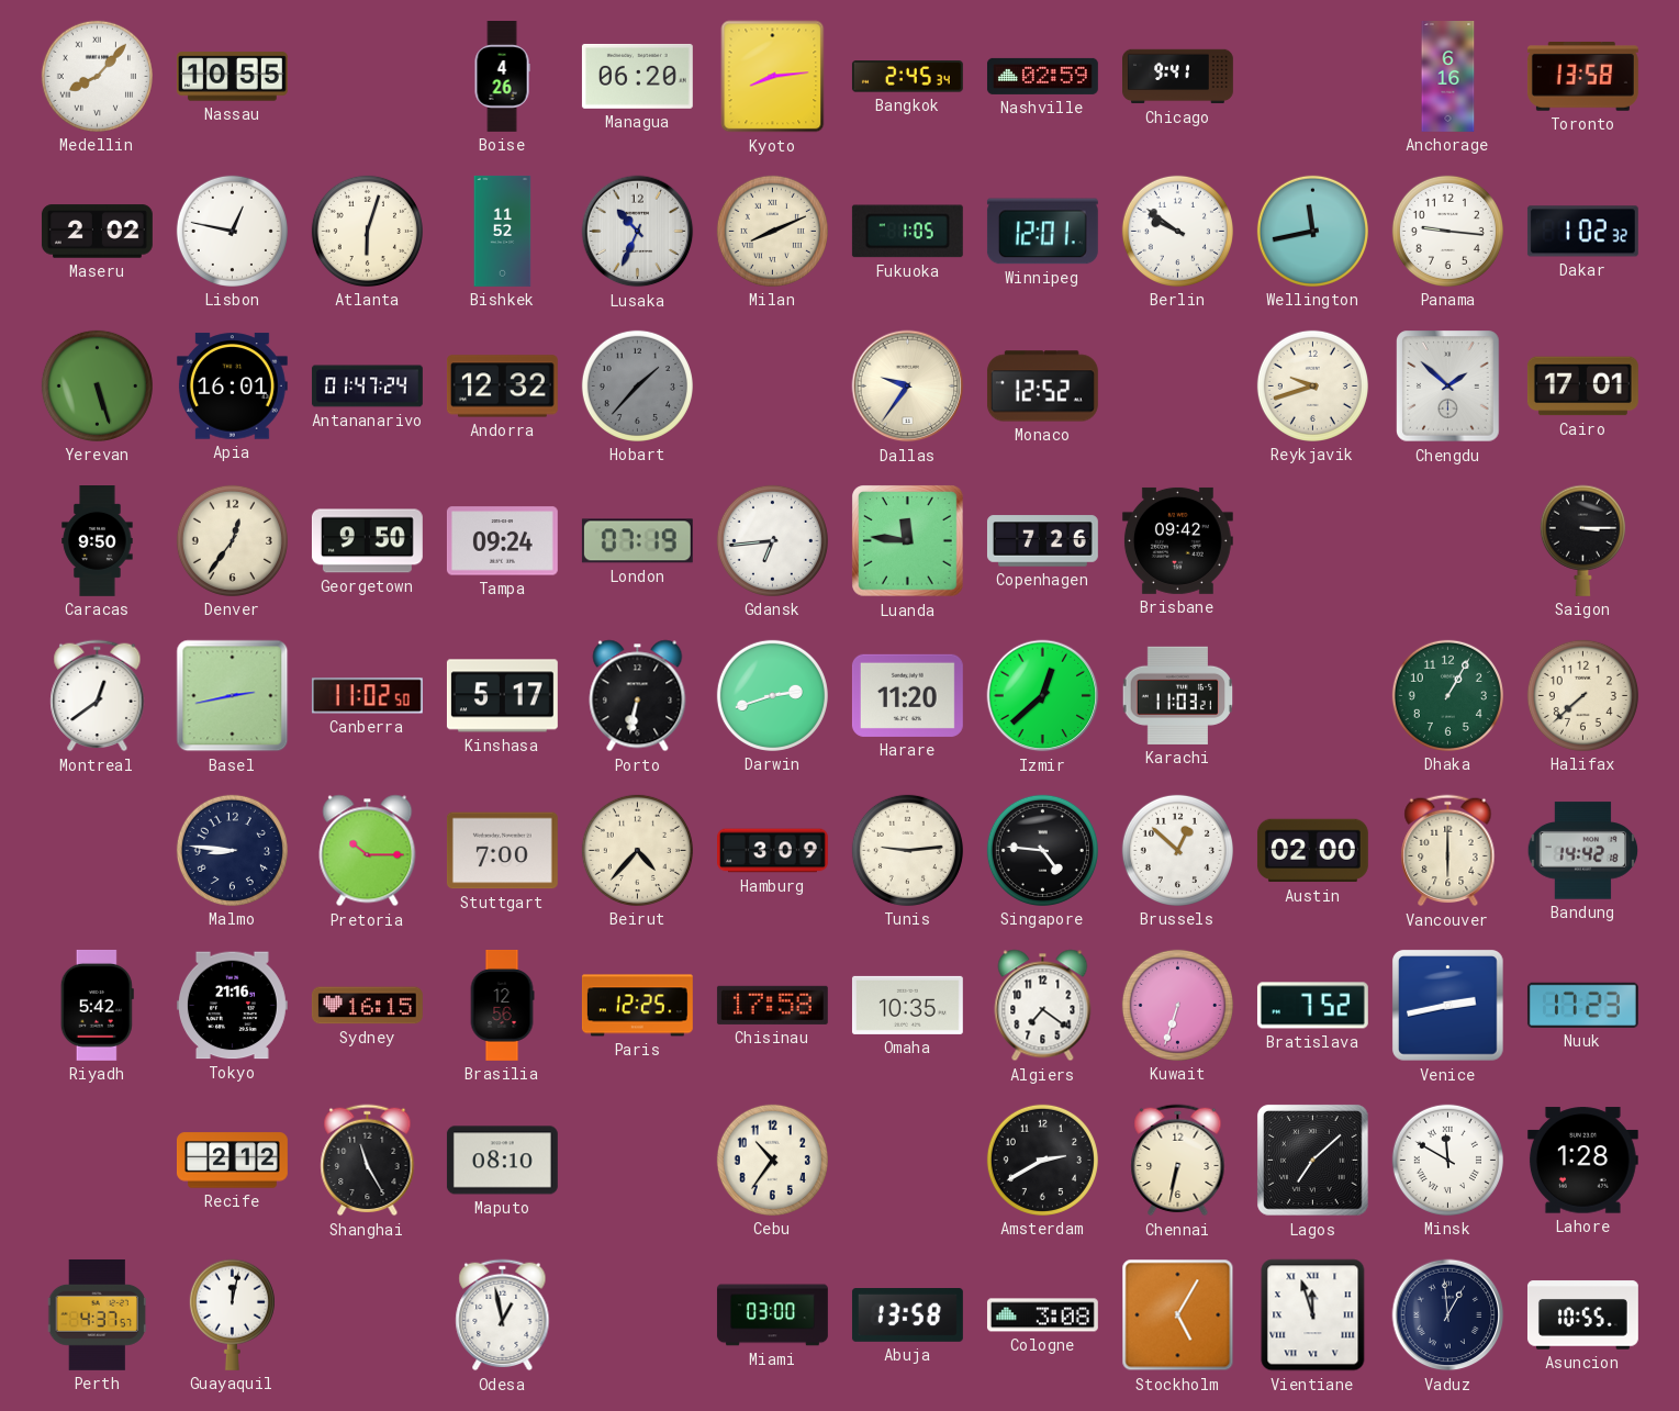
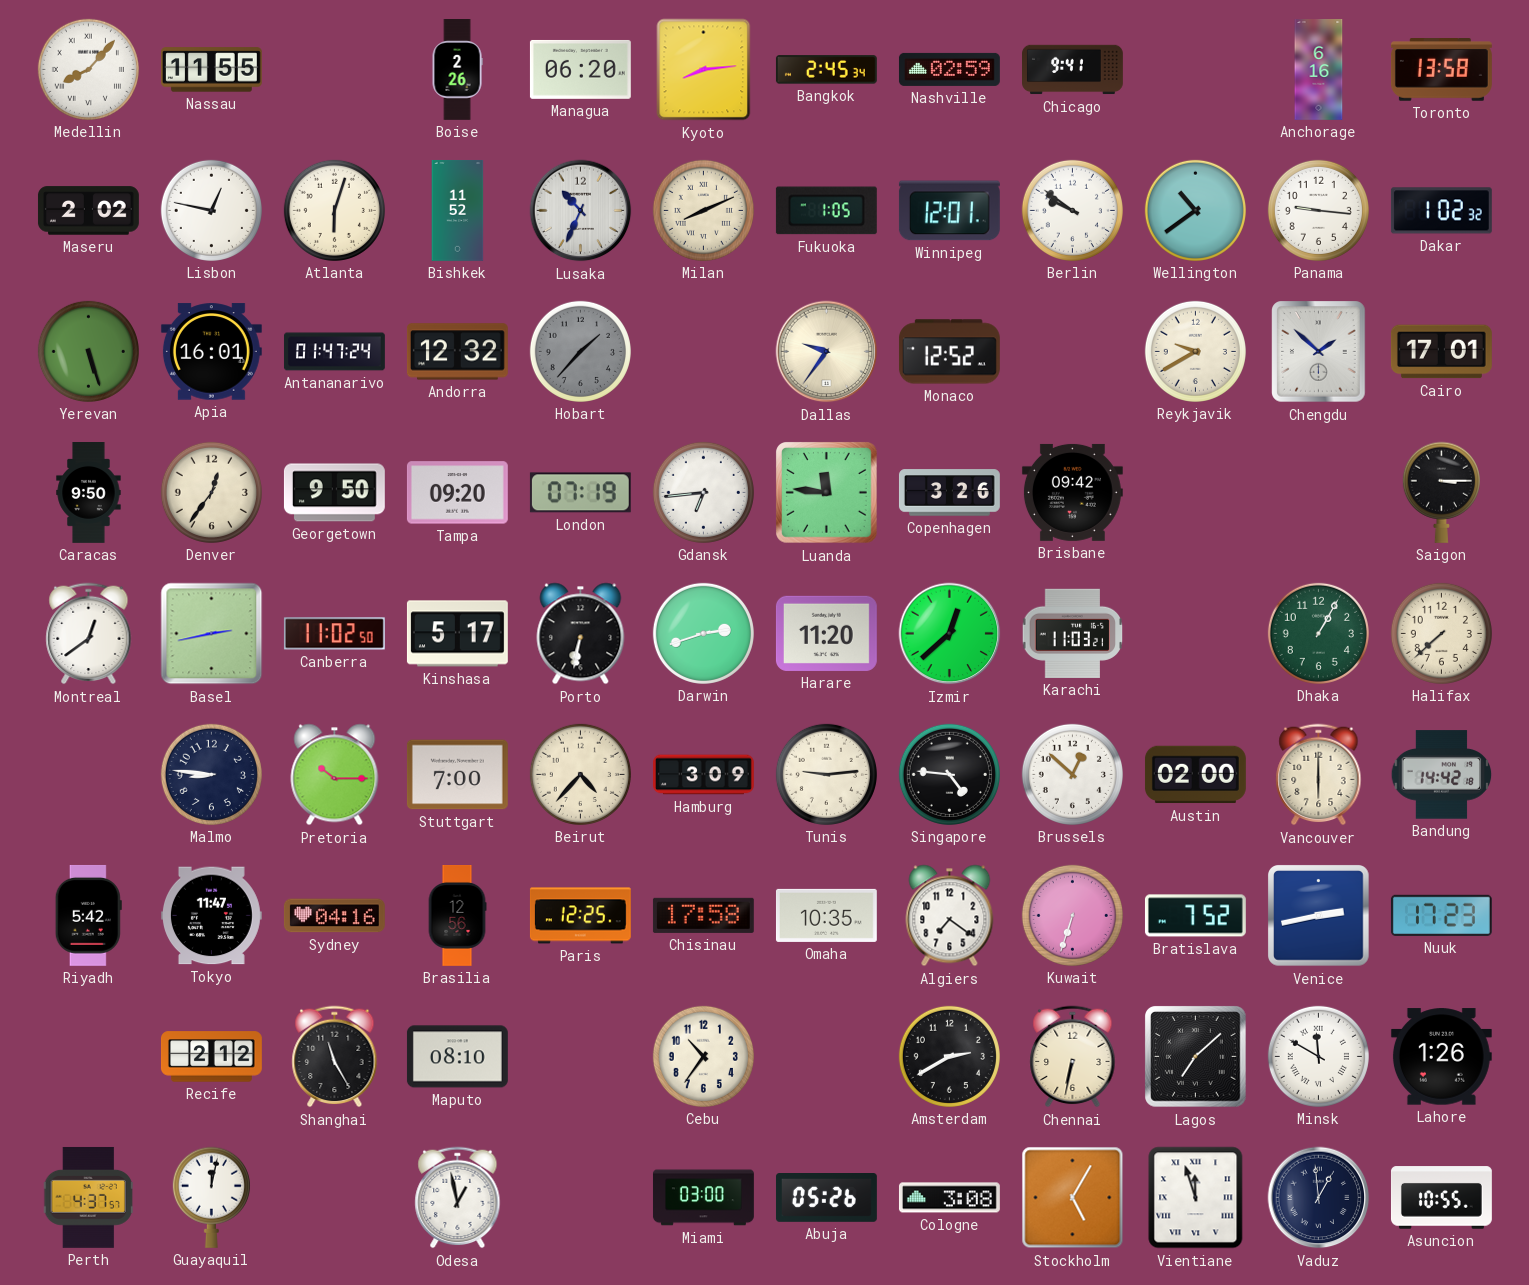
Nassau: 10:55 -> 11:55 (211, 70)
Boise: 4:26 -> 2:26 (457, 70)
Wellington: 11:43 -> 10:39 (1195, 210)
Reykjavik: 9:42 -> 9:40 (1195, 351)
Tampa: 09:24 -> 09:20 (457, 493)
Copenhagen: 7:26 -> 3:26 (949, 493)
Tokyo: 21:16 -> 11:47 (211, 916)
Sydney: 16:15 -> 04:16 (334, 916)
Lahore: 1:28 -> 1:26 (1441, 1057)
Abuja: 13:58 -> 05:26 (826, 1198)
